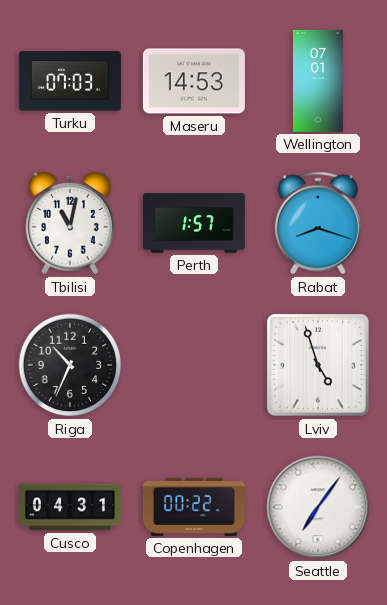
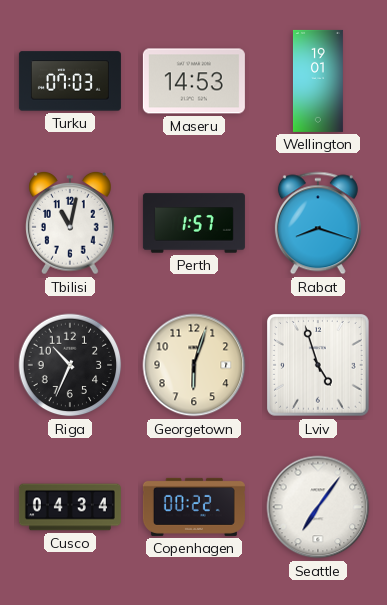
Wellington: 07:01 -> 19:01 (318, 81)
Georgetown: none -> 6:03 (194, 365)
Cusco: 04:31 -> 04:34 (70, 507)
